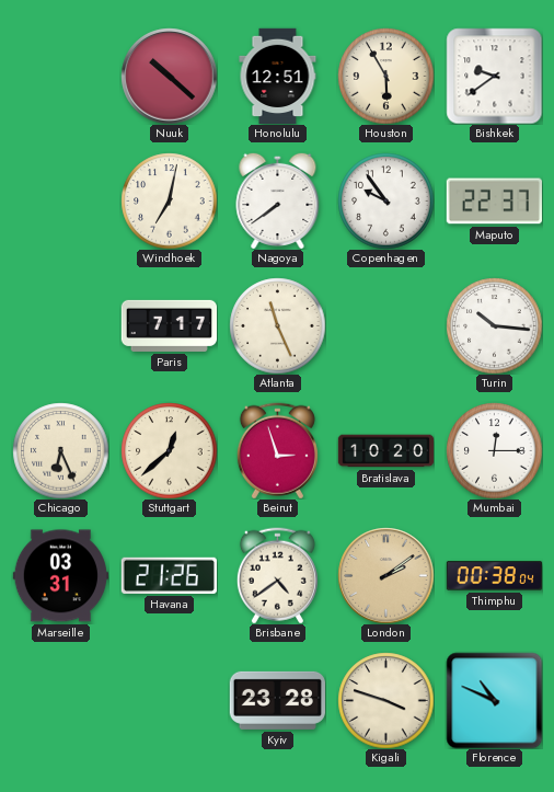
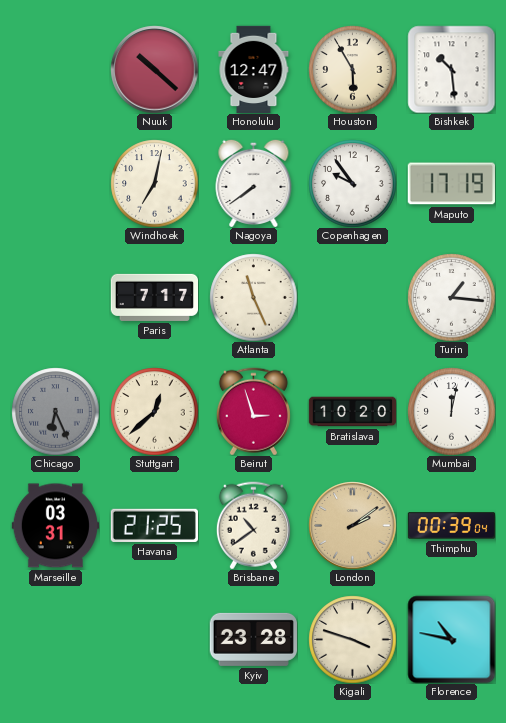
Honolulu: 12:51 -> 12:47 (254, 69)
Bishkek: 9:39 -> 10:29 (451, 69)
Maputo: 22:37 -> 17:19 (451, 184)
Turin: 10:16 -> 1:16 (451, 297)
Chicago dial: cream -> grey (55, 411)
Mumbai: 12:15 -> 12:02 (451, 411)
Havana: 21:26 -> 21:25 (154, 525)
Brisbane: 4:39 -> 10:39 (253, 525)
Thimphu: 00:38 -> 00:39 (451, 526)
Florence: 10:49 -> 10:47 (451, 639)
